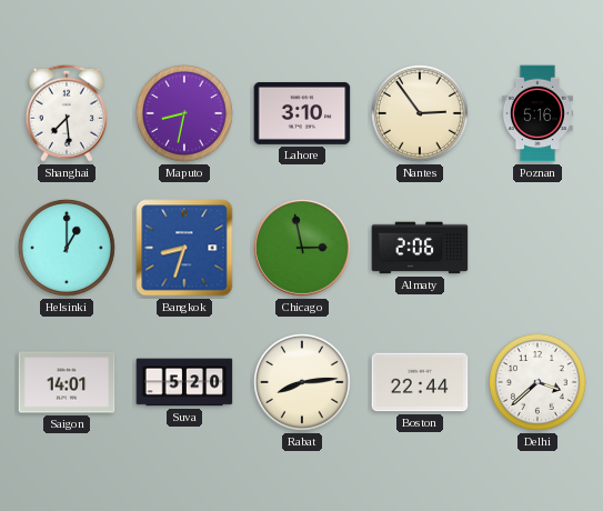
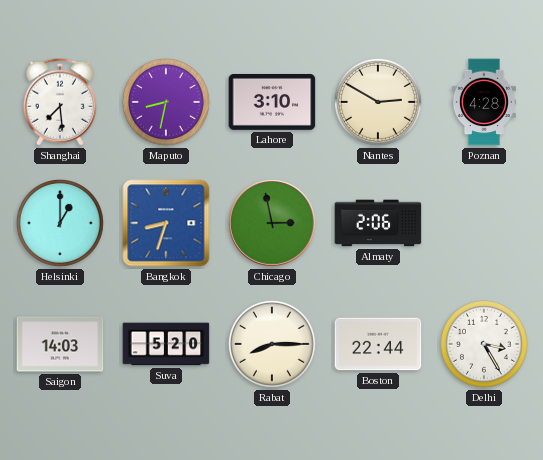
Nantes: 2:54 -> 2:50 (378, 102)
Poznan: 5:16 -> 4:28 (484, 102)
Saigon: 14:01 -> 14:03 (60, 344)
Rabat: 8:14 -> 8:15 (272, 344)
Delhi: 3:38 -> 3:25 (484, 344)
